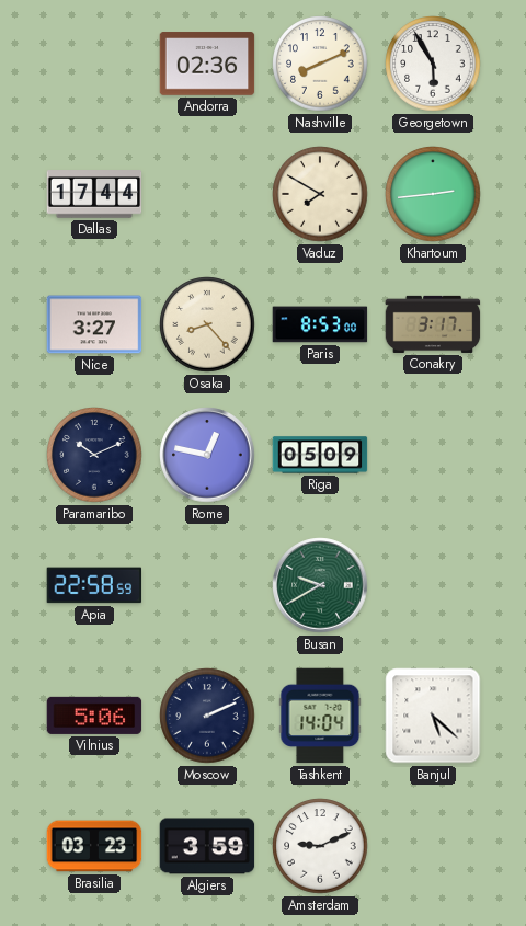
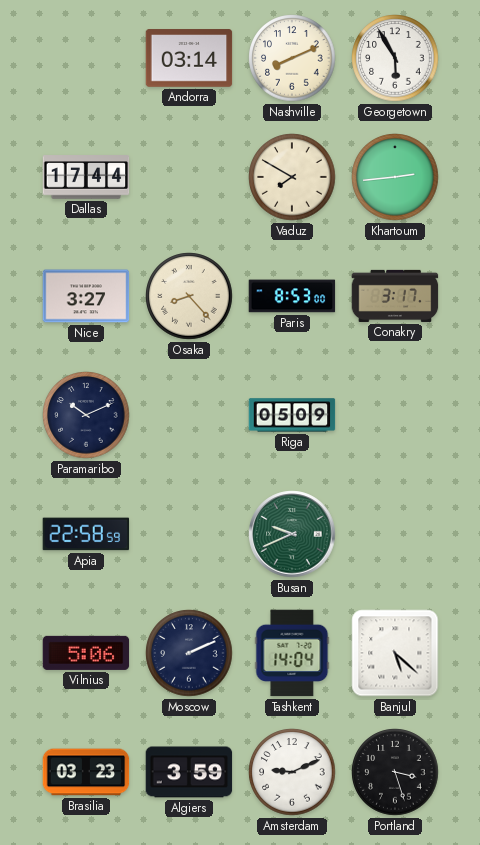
Andorra: 02:36 -> 03:14 (189, 58)
Rome: 12:47 -> none (207, 455)
Busan: 9:40 -> 9:41 (292, 534)
Portland: none -> 3:27 (395, 772)
